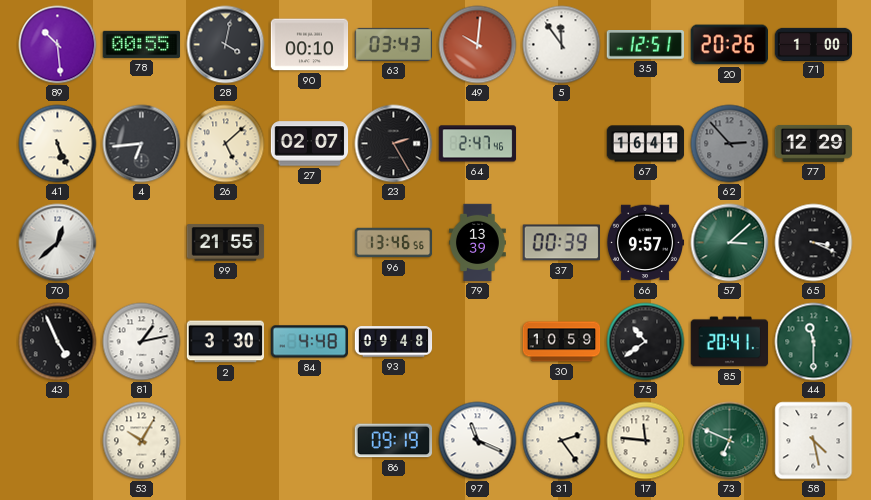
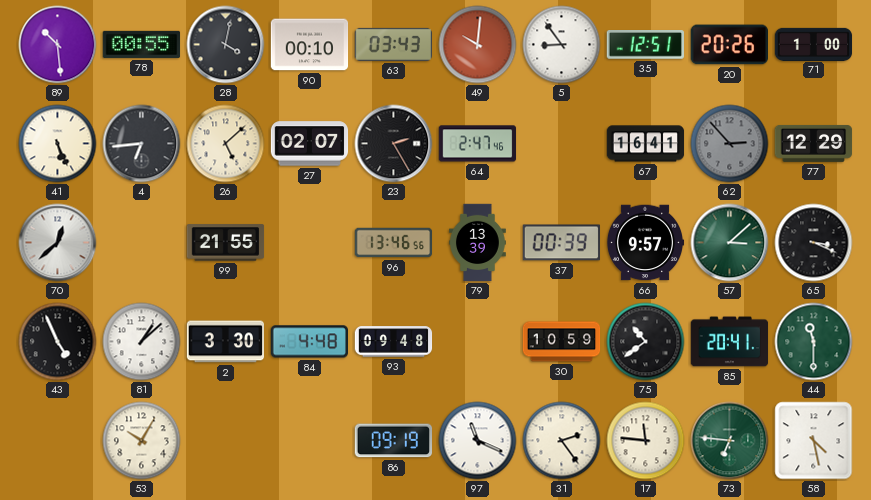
5: 11:54 -> 8:54 (562, 45)
81: 1:13 -> 1:08 (142, 342)
73: 6:49 -> 6:46 (730, 441)
